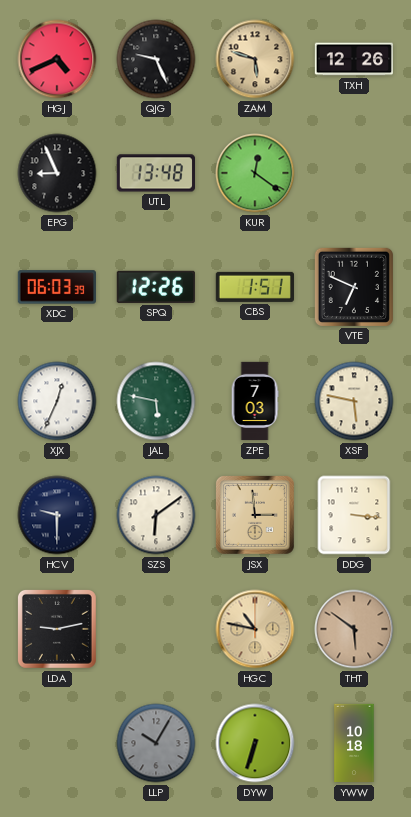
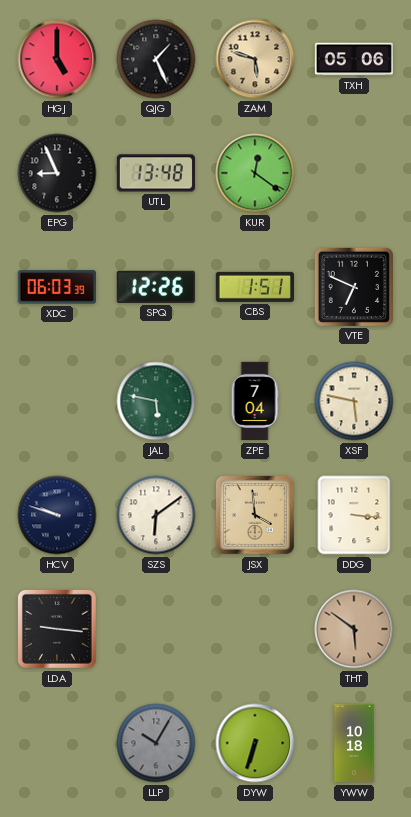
HGJ: 4:41 -> 5:00 (57, 59)
QJG: 9:26 -> 1:26 (156, 59)
TXH: 12:26 -> 05:06 (353, 59)
XJX: 12:34 -> none (57, 401)
ZPE: 7:03 -> 7:04 (255, 401)
HCV: 9:30 -> 9:48 (57, 515)
JSX: 2:59 -> 3:59 (255, 515)
LDA: 9:13 -> 9:16 (57, 629)
HGC: 10:47 -> none (255, 629)
